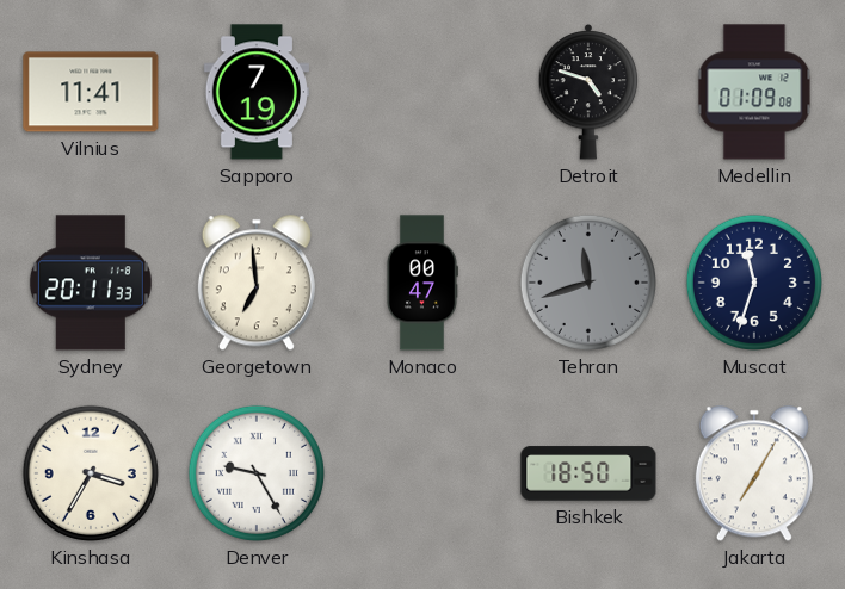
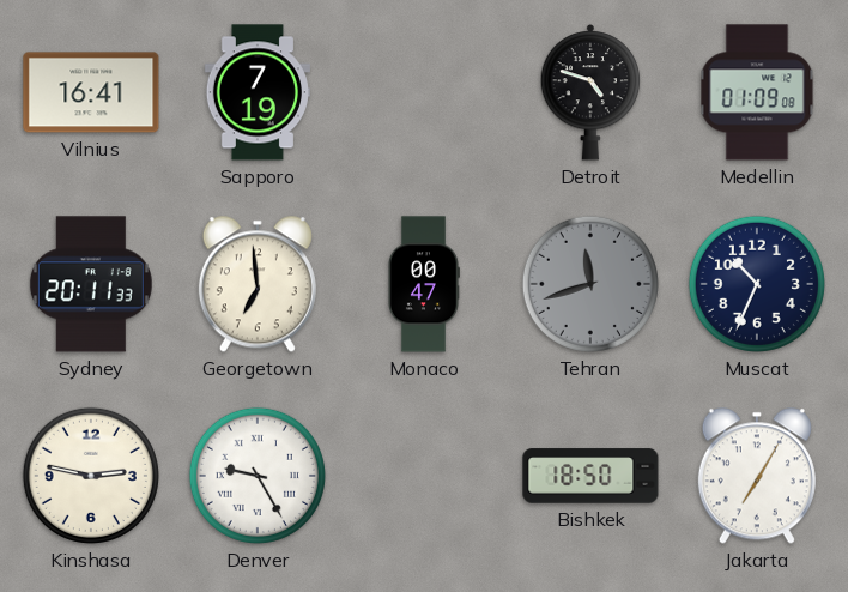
Vilnius: 11:41 -> 16:41 (91, 92)
Muscat: 11:33 -> 10:34 (757, 284)
Kinshasa: 3:35 -> 2:47 (91, 476)
